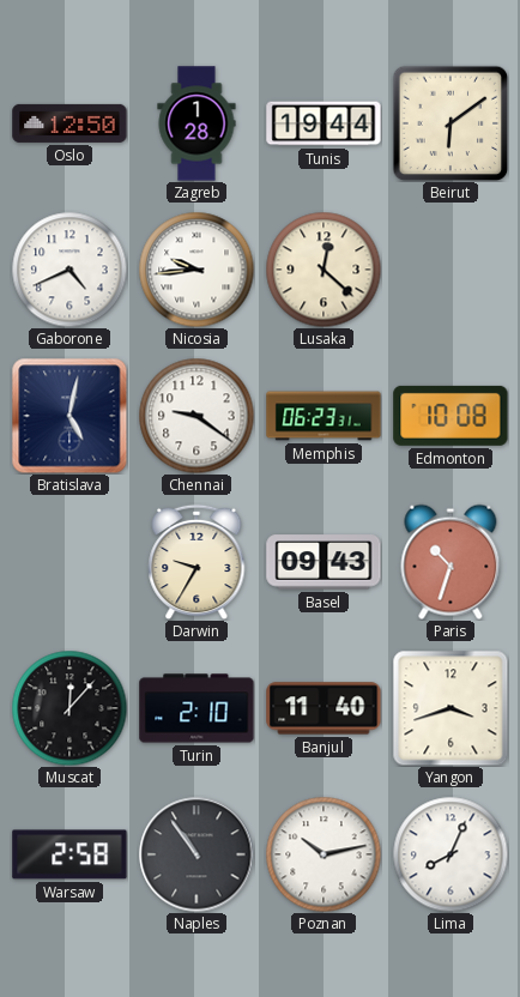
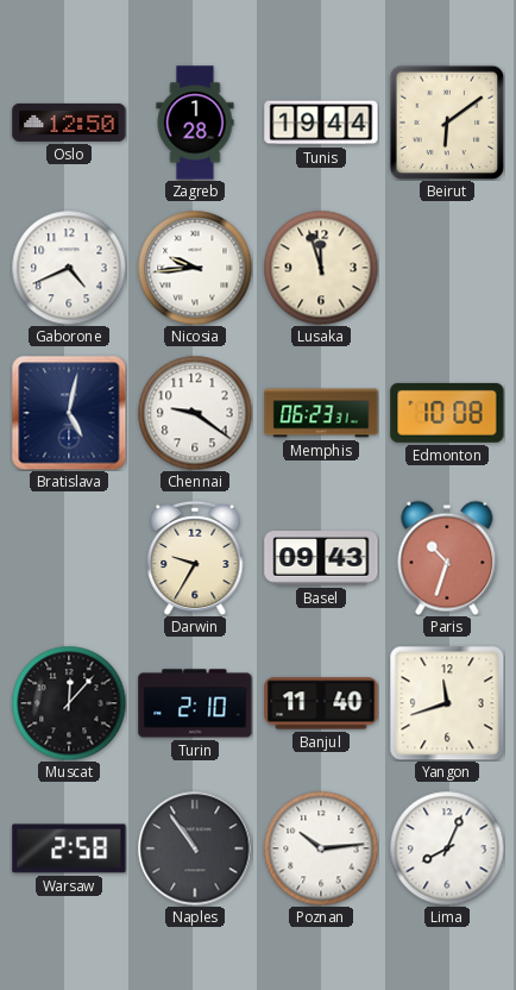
Lusaka: 12:22 -> 11:57 (321, 268)
Yangon: 3:42 -> 11:42 (447, 703)
Poznan: 10:13 -> 10:14 (321, 848)
